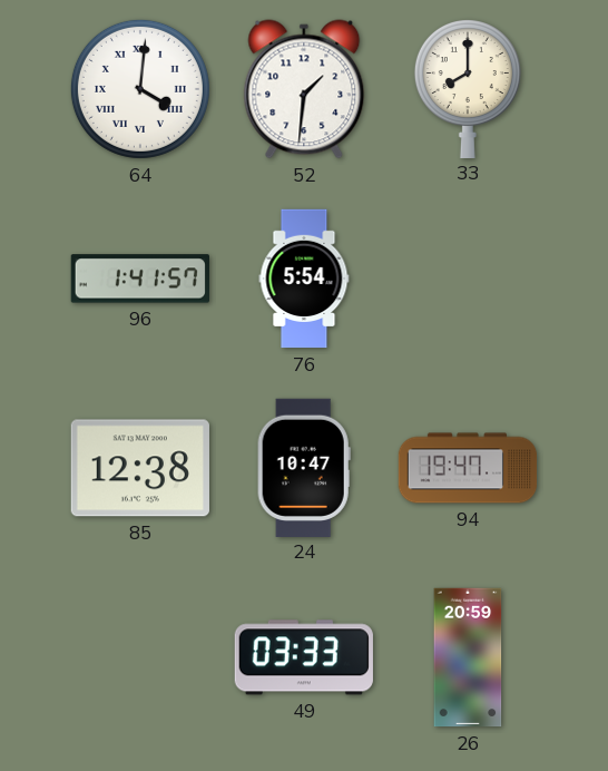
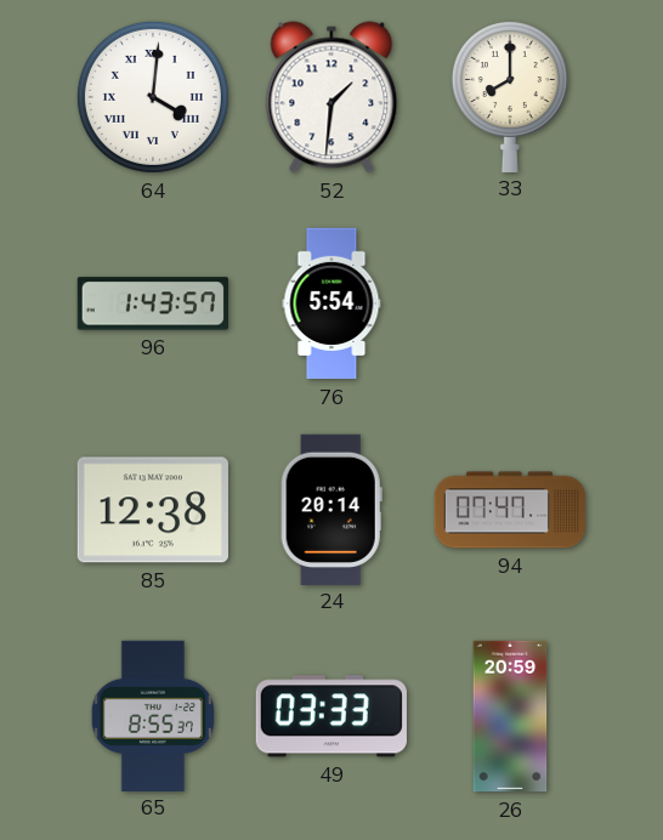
96: 1:41 -> 1:43 (153, 303)
24: 10:47 -> 20:14 (331, 509)
94: 19:47 -> 07:47 (510, 510)
65: none -> 8:55 (152, 715)
